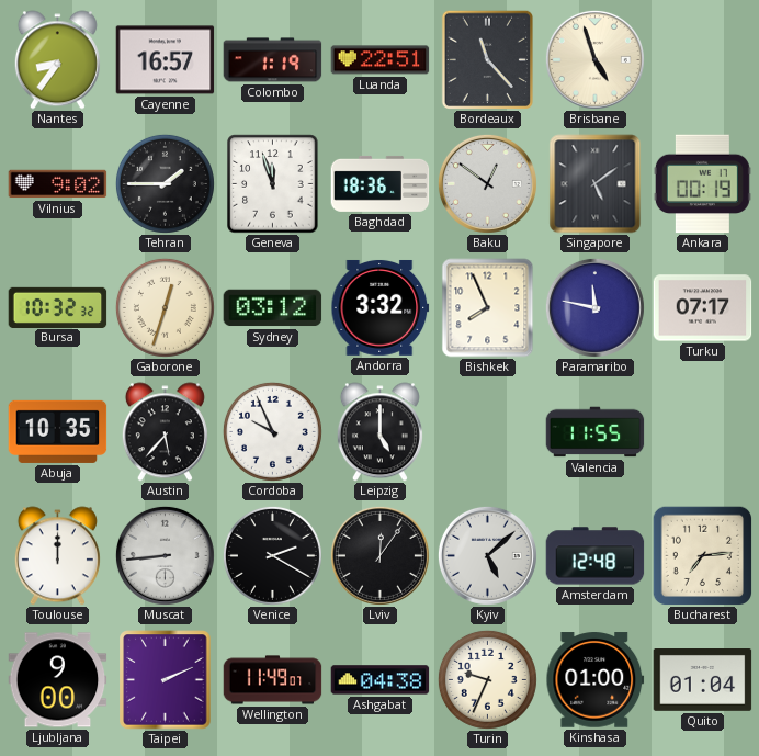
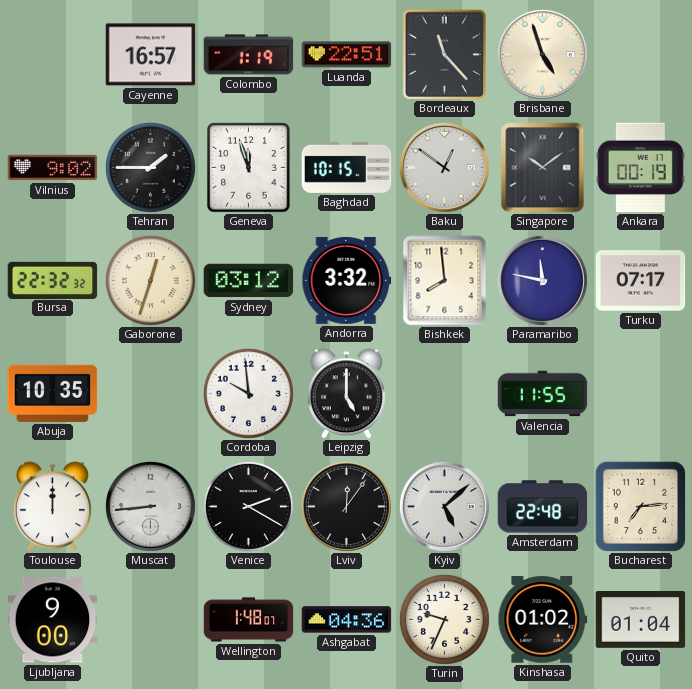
Nantes: 8:36 -> none (57, 60)
Baghdad: 18:36 -> 10:15 (347, 167)
Singapore: 5:09 -> 10:09 (543, 168)
Bursa: 10:32 -> 22:32 (53, 280)
Bishkek: 7:56 -> 7:59 (445, 281)
Austin: 5:37 -> none (165, 432)
Cordoba: 9:56 -> 9:59 (248, 393)
Amsterdam: 12:48 -> 22:48 (543, 507)
Taipei: 2:11 -> none (166, 680)
Wellington: 11:49 -> 1:48 (249, 620)
Ashgabat: 04:38 -> 04:36 (347, 620)
Kinshasa: 01:00 -> 01:02 (543, 620)
